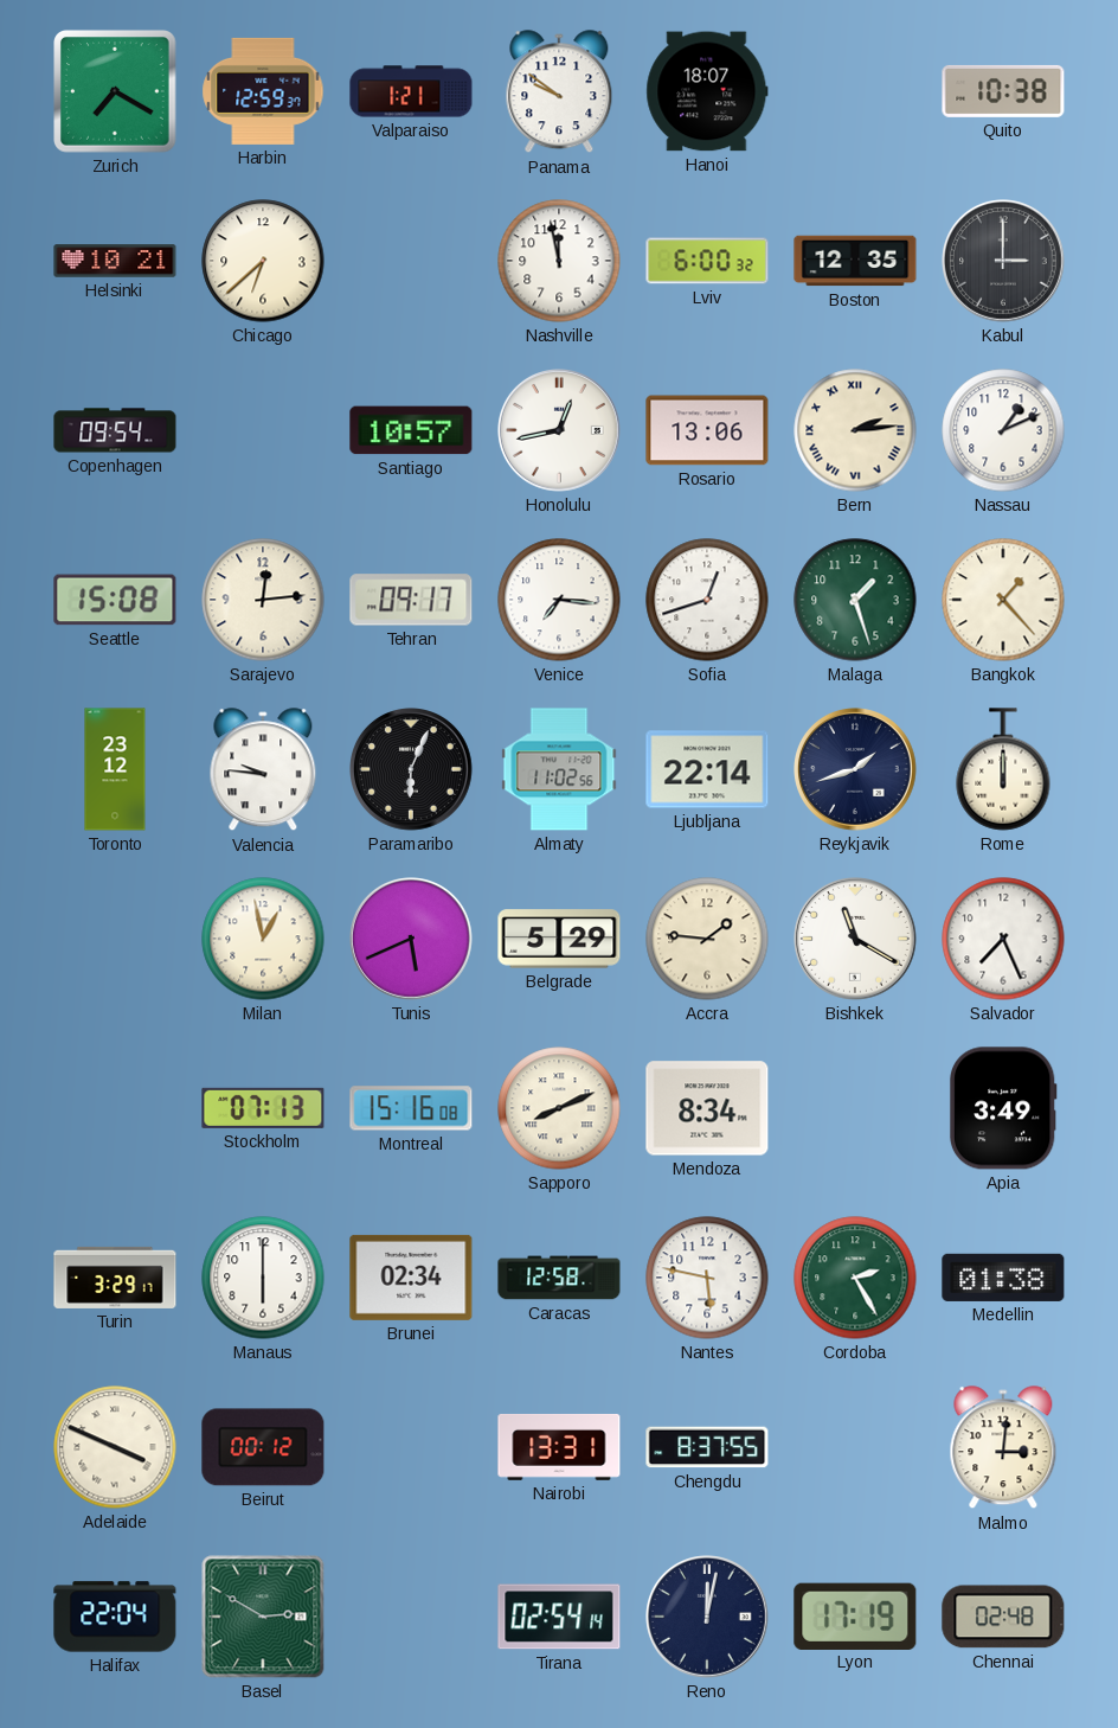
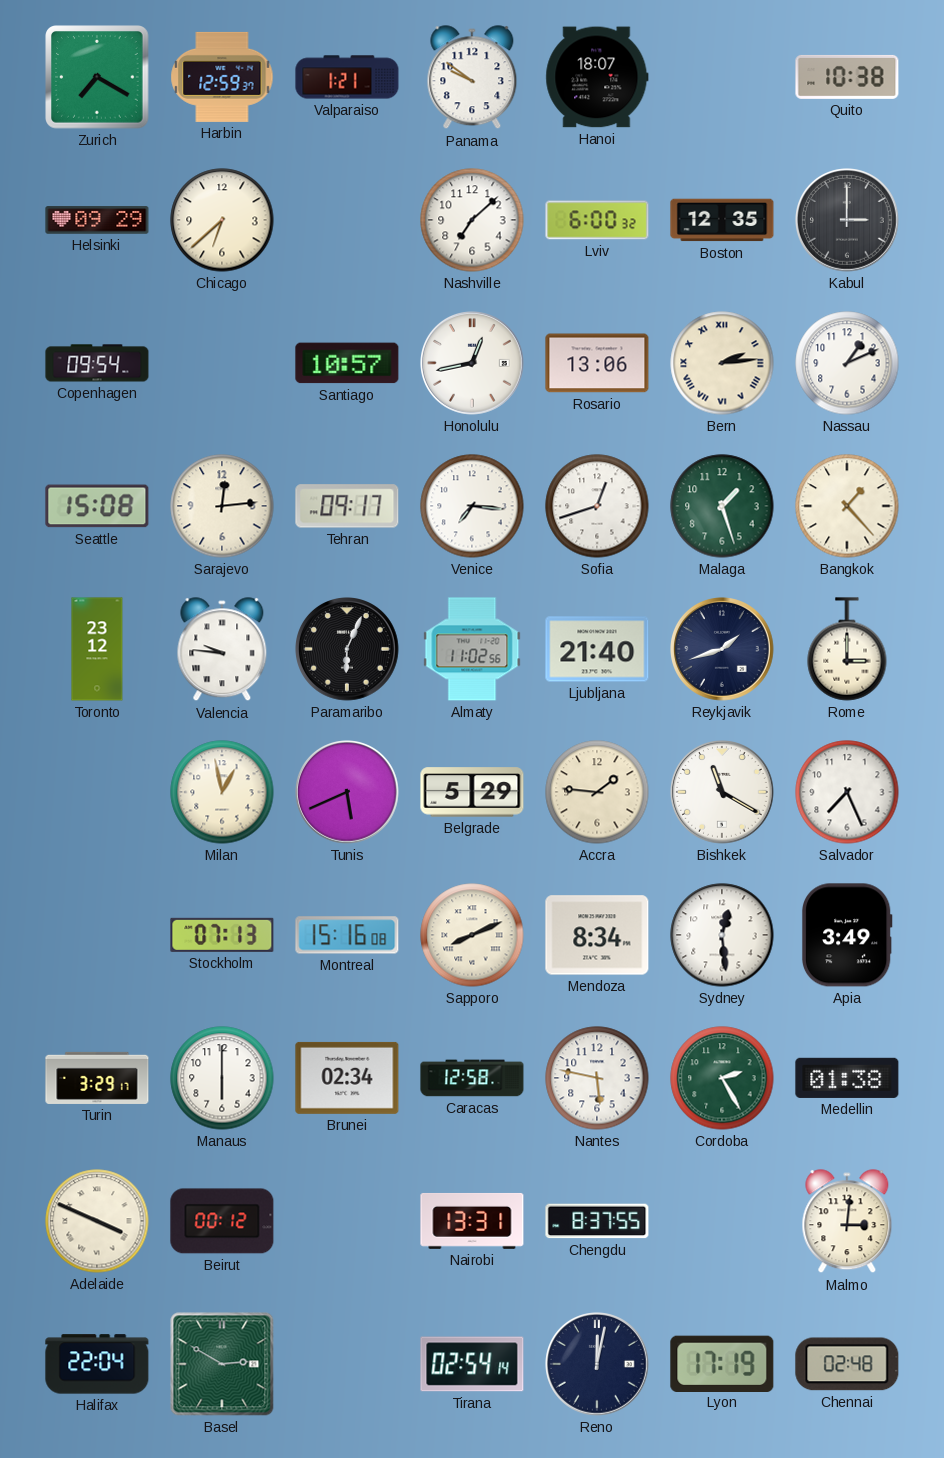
Helsinki: 10:21 -> 09:29 (97, 220)
Nashville: 11:58 -> 7:08 (472, 220)
Ljubljana: 22:14 -> 21:40 (597, 649)
Rome: 12:00 -> 3:00 (847, 649)
Sydney: none -> 12:29 (722, 935)
